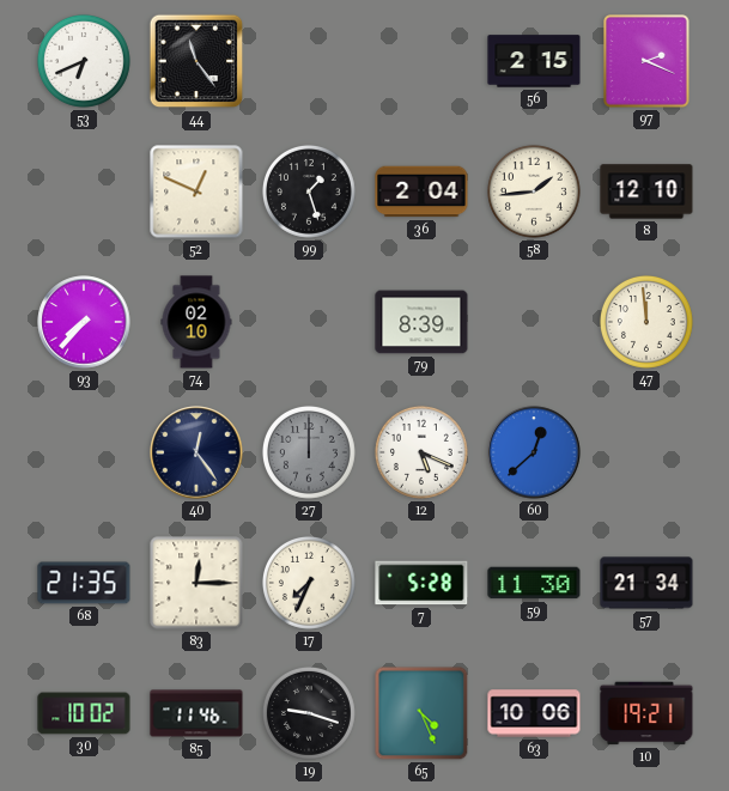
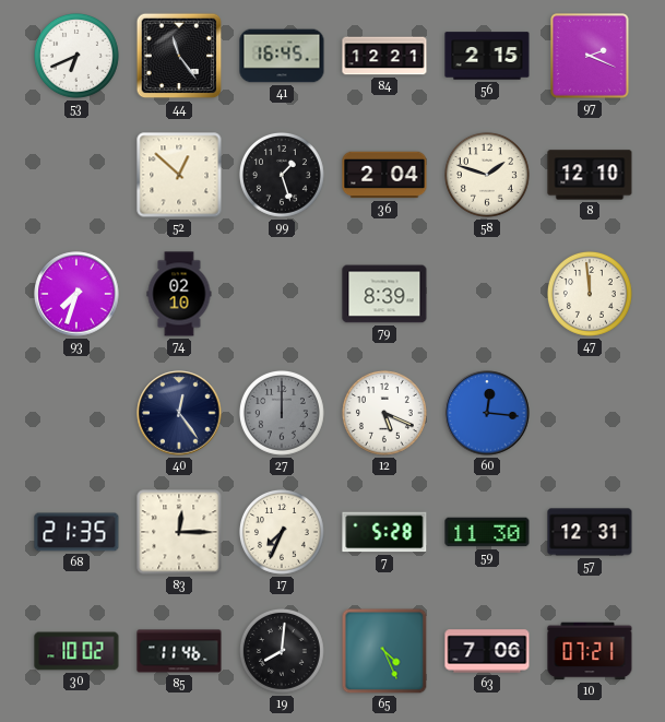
41: none -> 16:45 (282, 56)
84: none -> 12:21 (384, 56)
52: 12:49 -> 12:52 (179, 175)
58: 1:44 -> 1:48 (487, 175)
93: 7:37 -> 7:33 (76, 294)
60: 12:38 -> 12:16 (487, 413)
57: 21:34 -> 12:31 (590, 532)
19: 9:18 -> 8:01 (282, 651)
63: 10:06 -> 7:06 (487, 651)
10: 19:21 -> 07:21 (590, 651)
